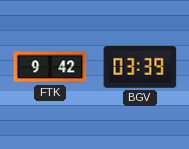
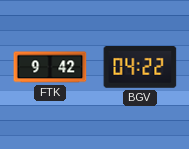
BGV: 03:39 -> 04:22 (140, 67)
